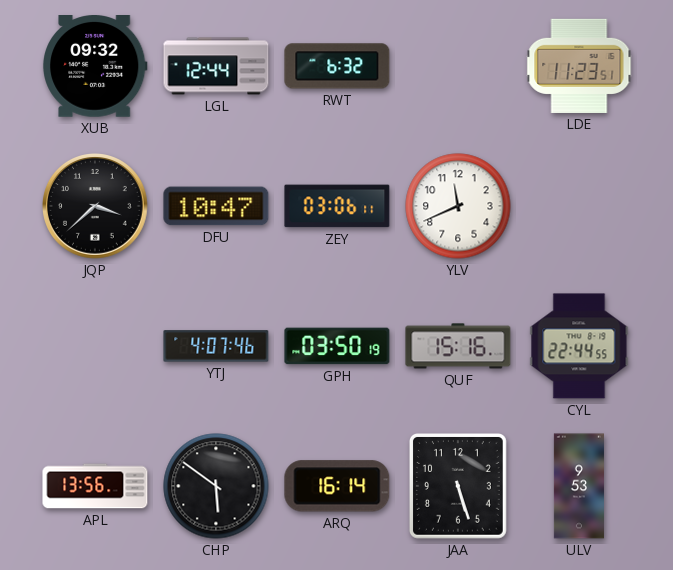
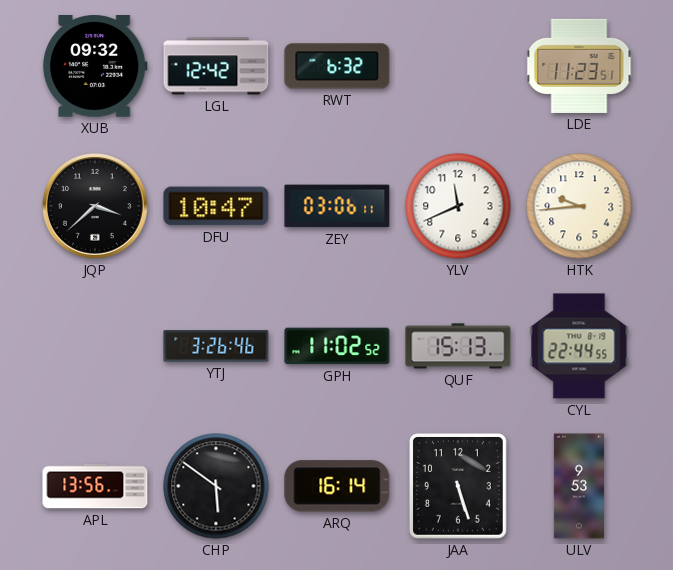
LGL: 12:44 -> 12:42 (216, 66)
HTK: none -> 9:44 (579, 206)
YTJ: 4:07 -> 3:26 (216, 346)
GPH: 03:50 -> 11:02 (337, 346)
QUF: 15:16 -> 15:13 (458, 346)
